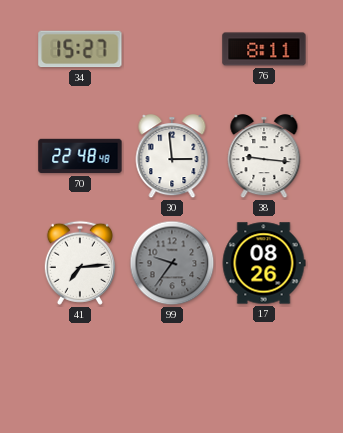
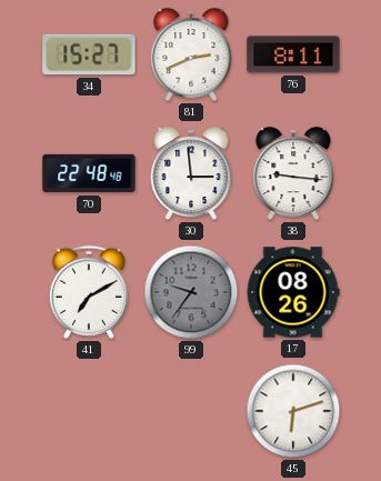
81: none -> 2:41 (191, 56)
41: 7:14 -> 7:10 (89, 292)
45: none -> 6:12 (293, 411)
